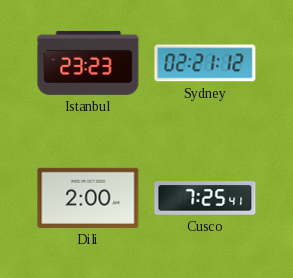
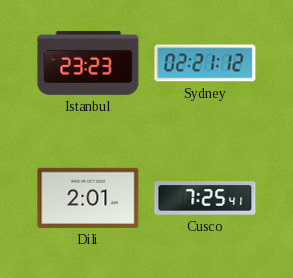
Dili: 2:00 -> 2:01 (88, 198)
